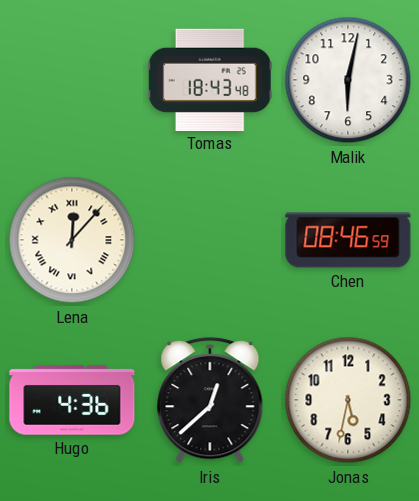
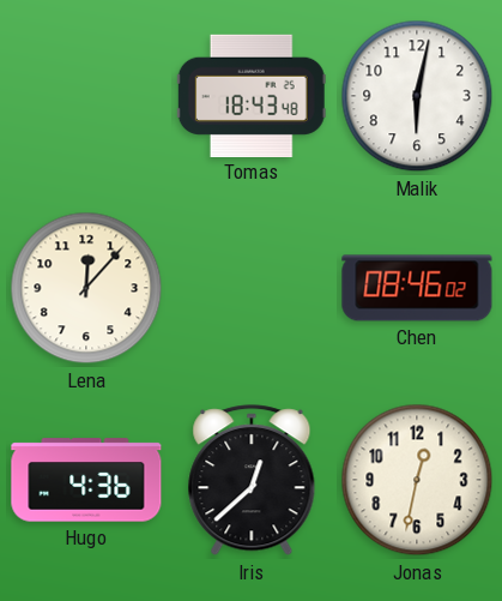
Lena numerals: Roman -> Arabic (86, 288)
Chen: 08:46:59 -> 08:46:02 (417, 288)
Jonas: 5:32 -> 12:32 (417, 480)
